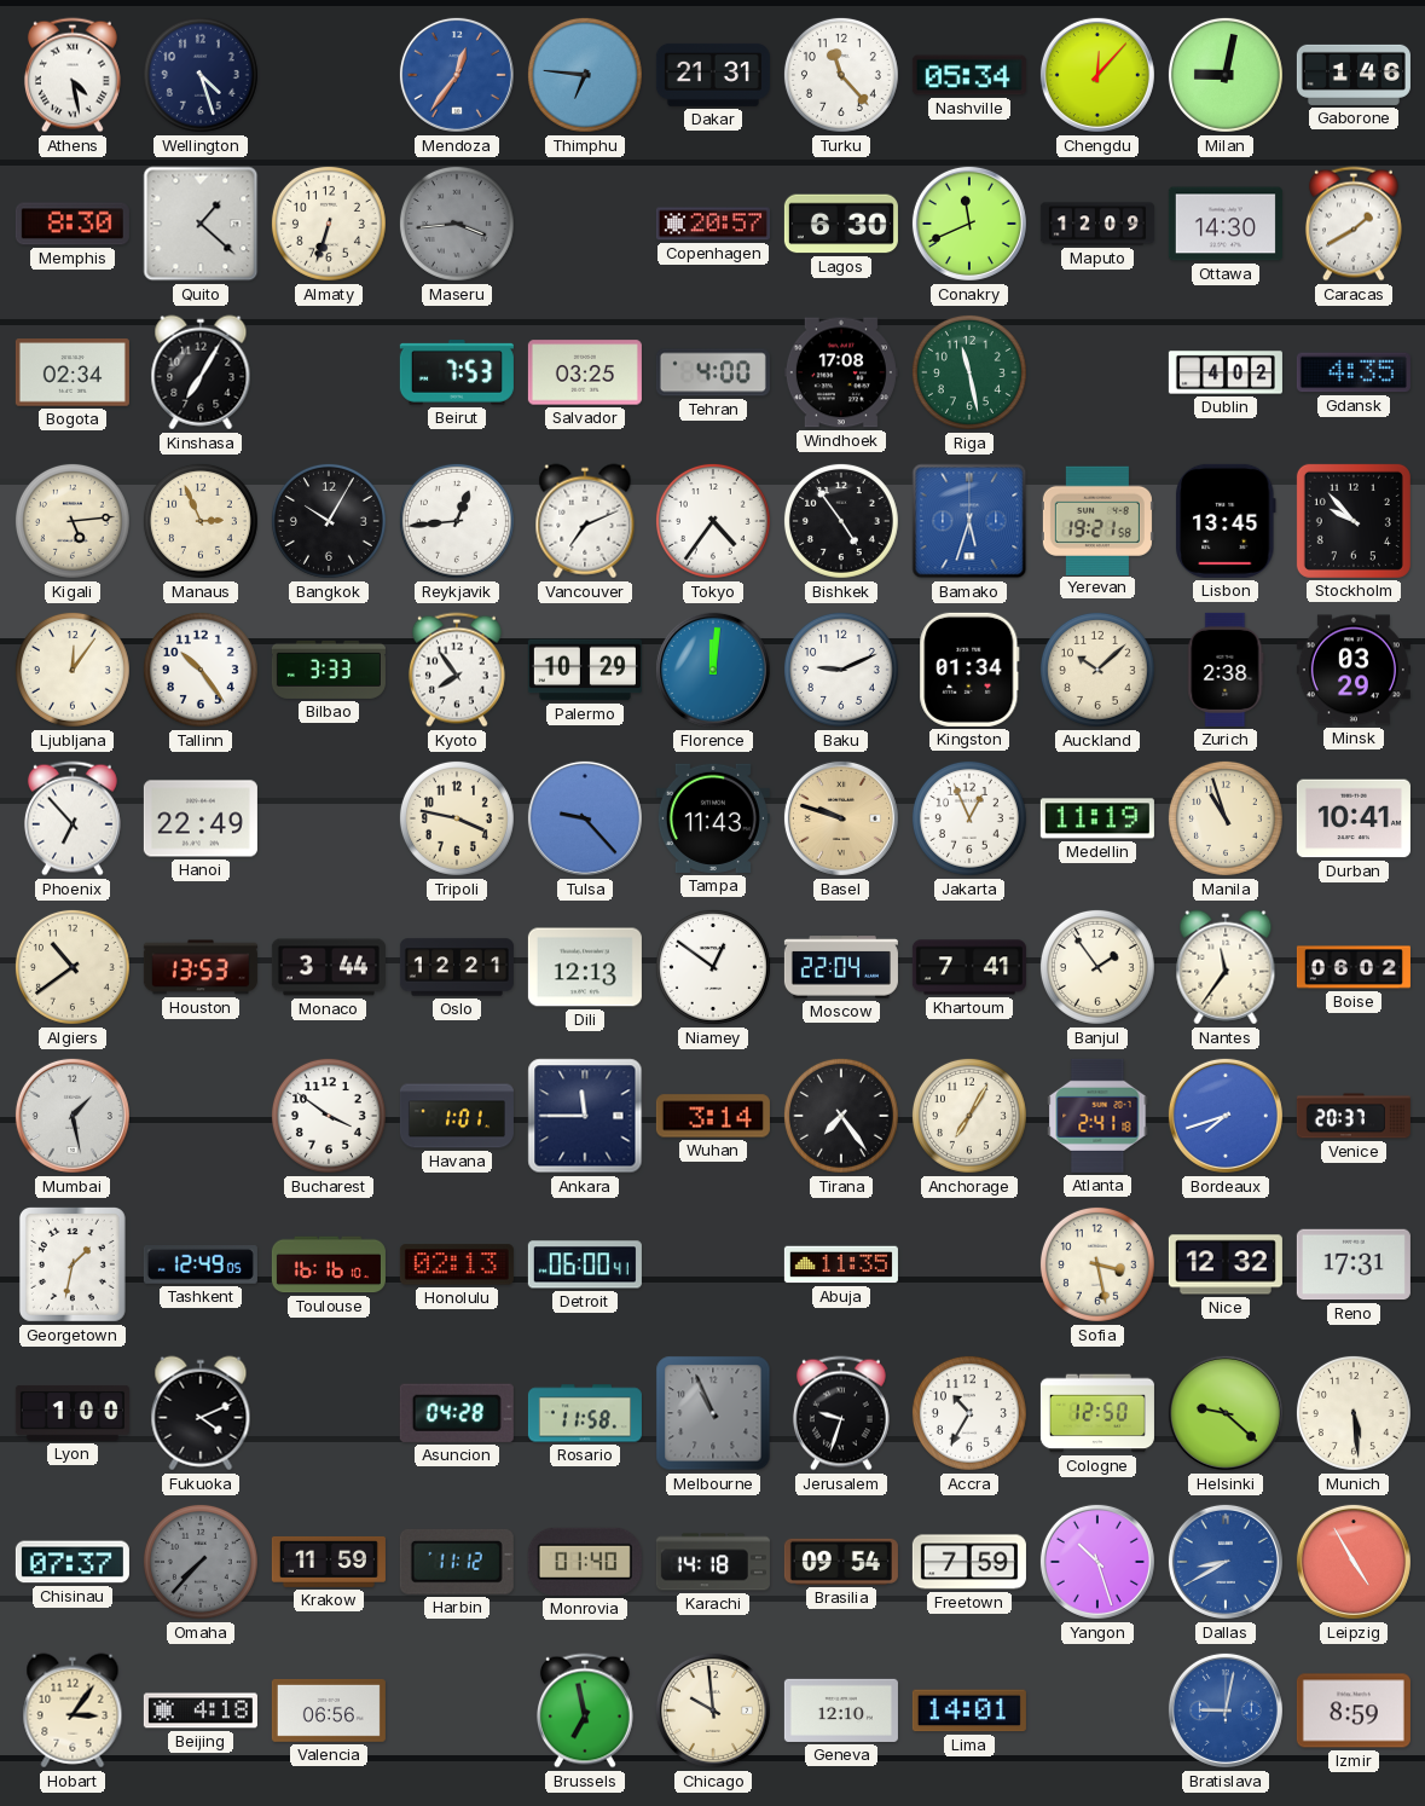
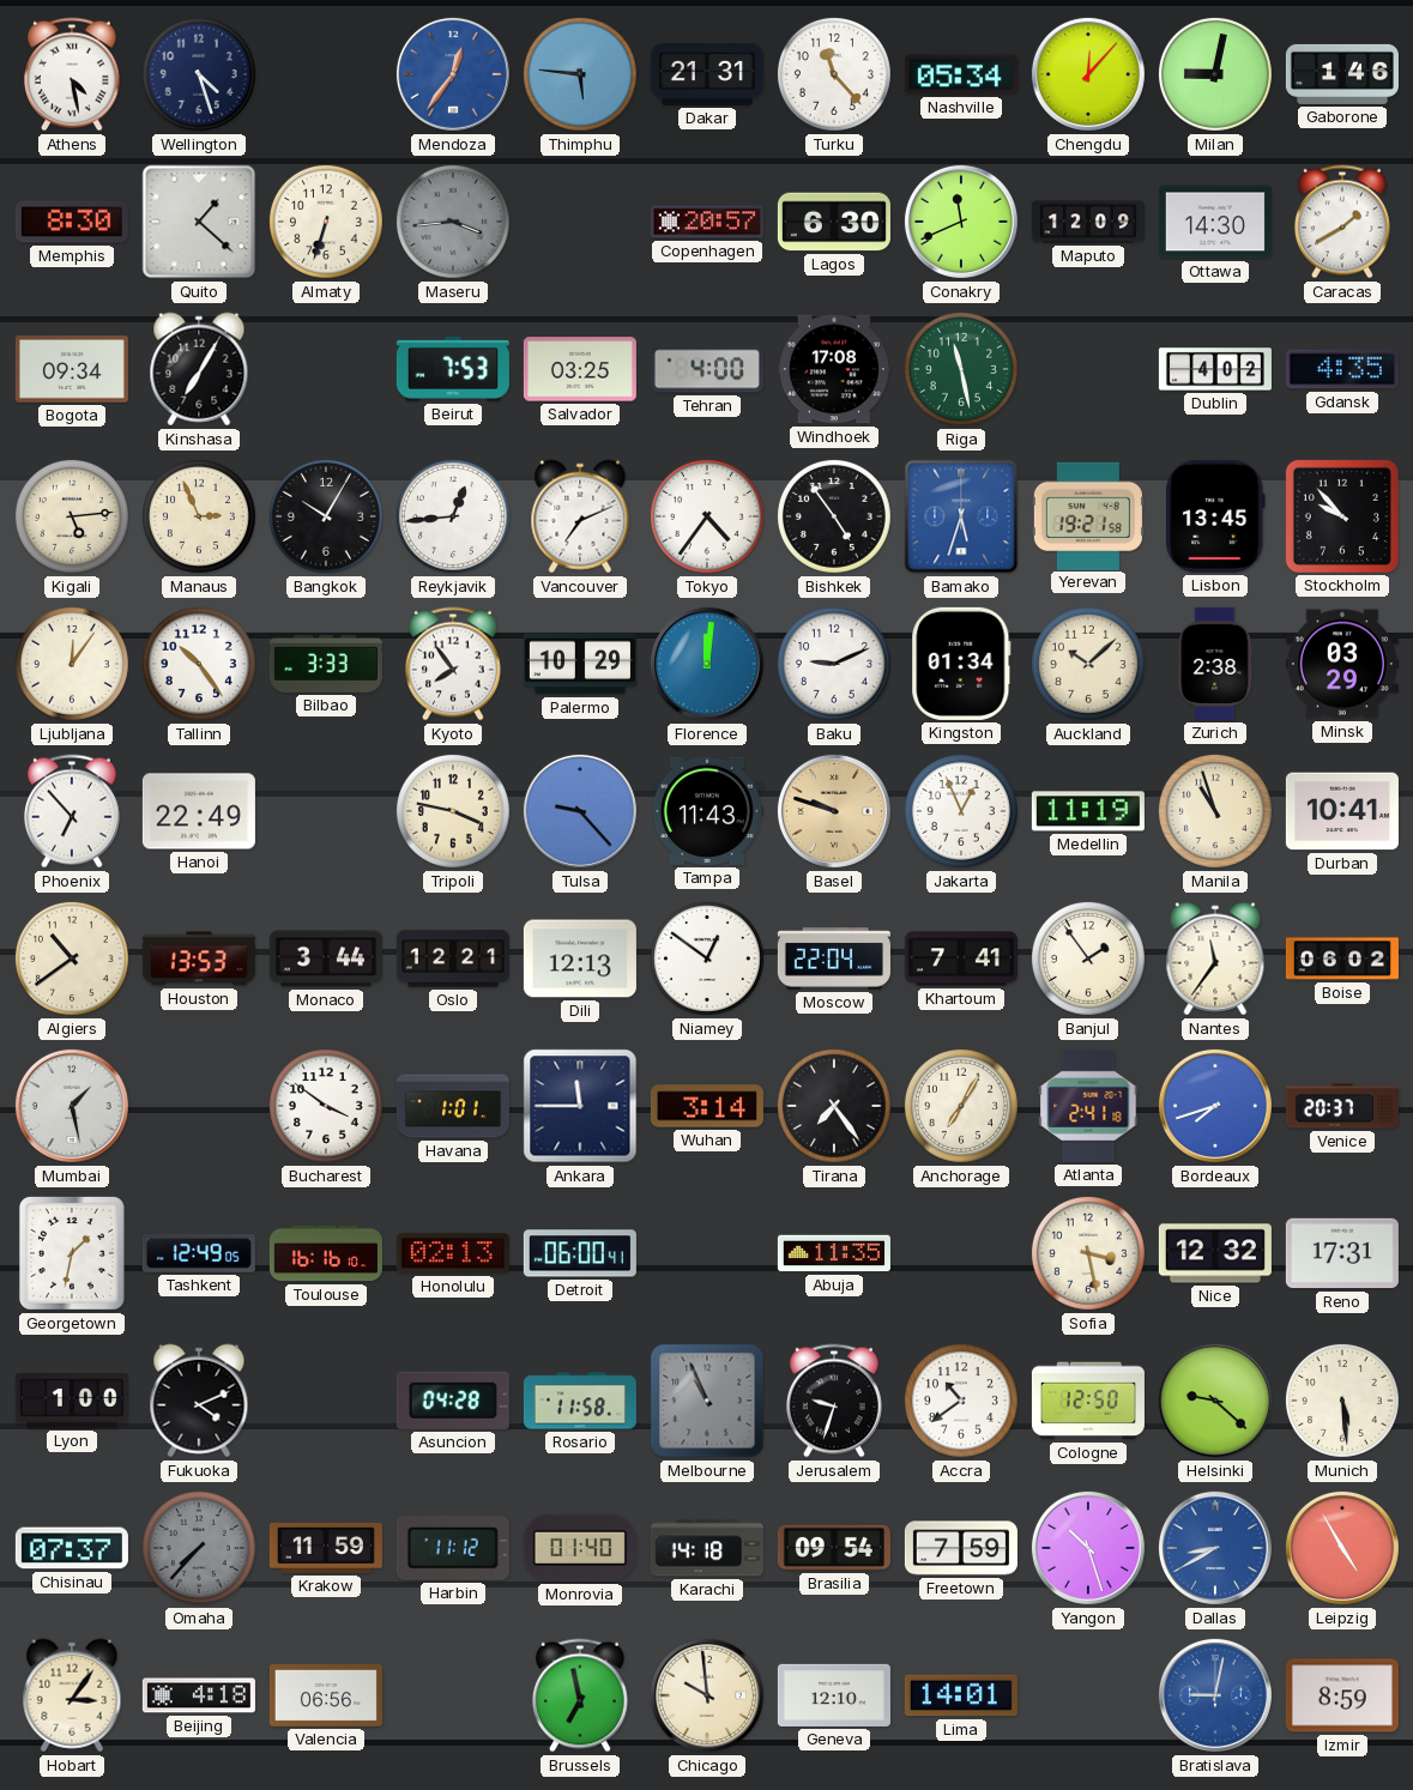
Thimphu: 6:46 -> 5:46 (580, 74)
Bogota: 02:34 -> 09:34 (72, 369)
Accra: 10:35 -> 10:39 (961, 1401)
